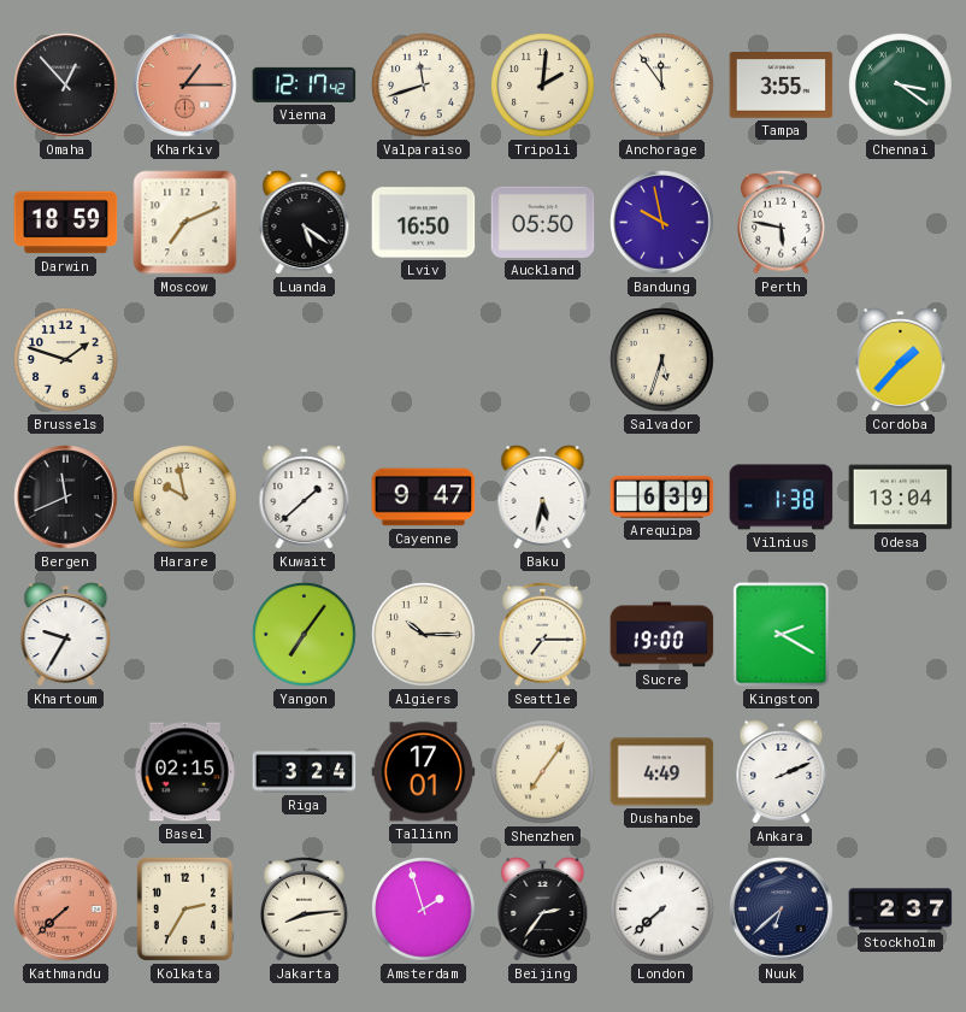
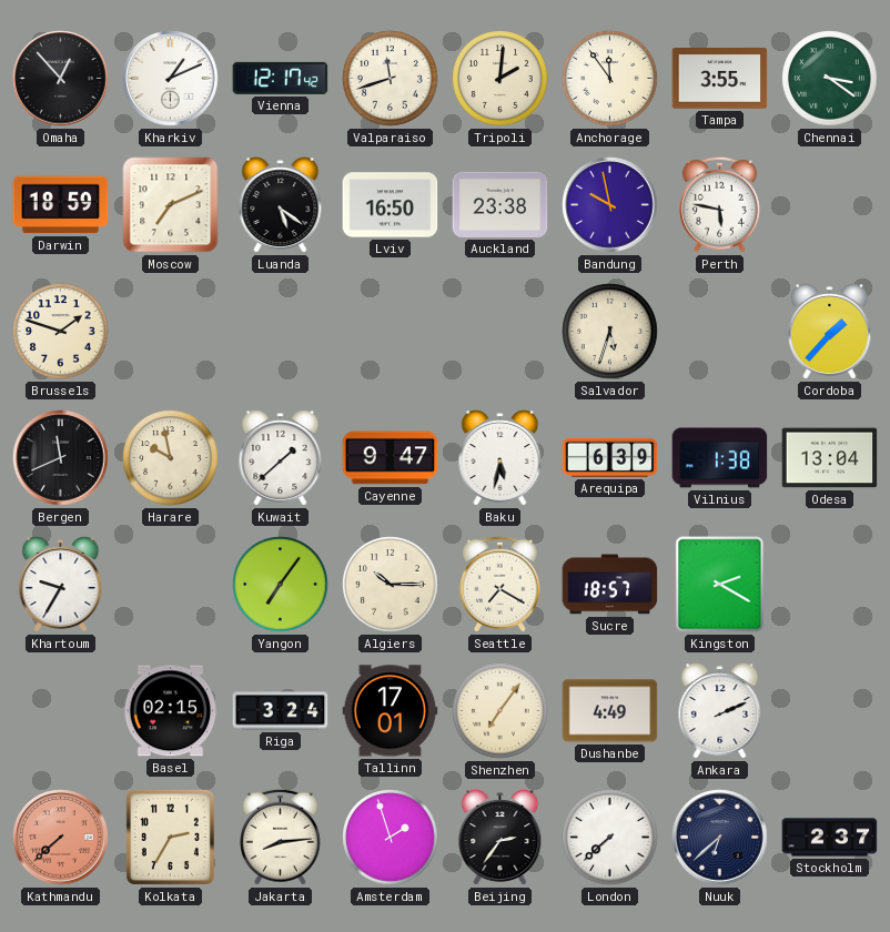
Kharkiv: 1:15 -> 1:11 (171, 79)
Kharkiv dial: salmon -> white (171, 79)
Auckland: 05:50 -> 23:38 (500, 204)
Seattle: 7:15 -> 7:20 (499, 584)
Sucre: 19:00 -> 18:57 (610, 585)
